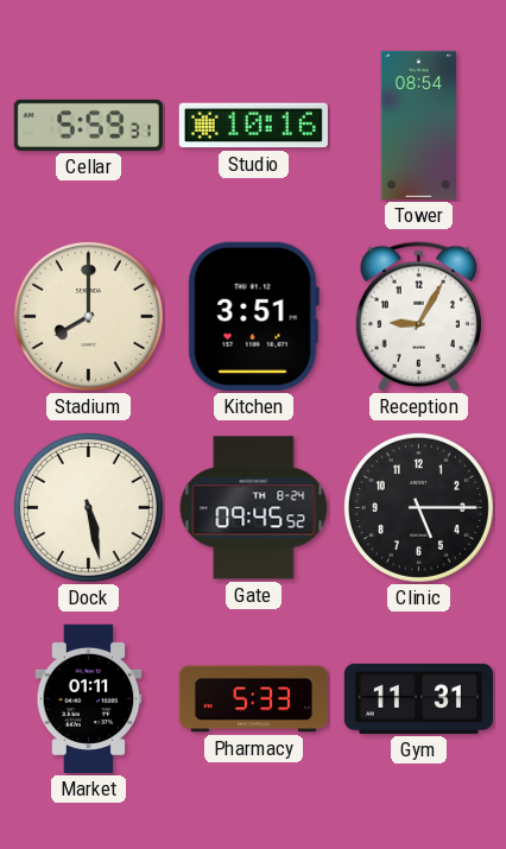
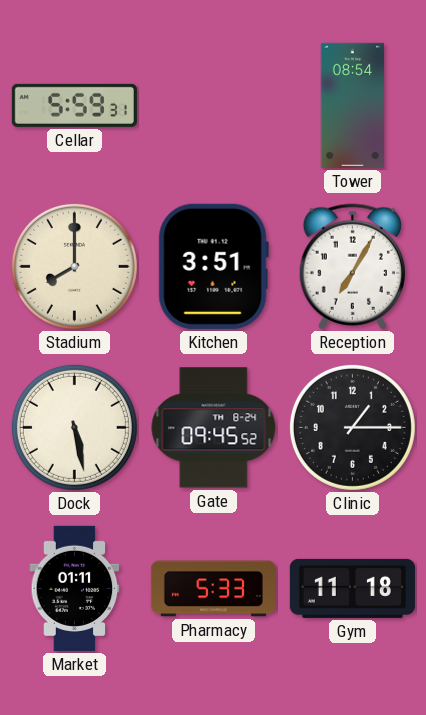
Studio: 10:16 -> none (253, 126)
Reception: 9:05 -> 7:05 (352, 267)
Clinic: 5:15 -> 1:15 (352, 427)
Gym: 11:31 -> 11:18 (352, 588)
